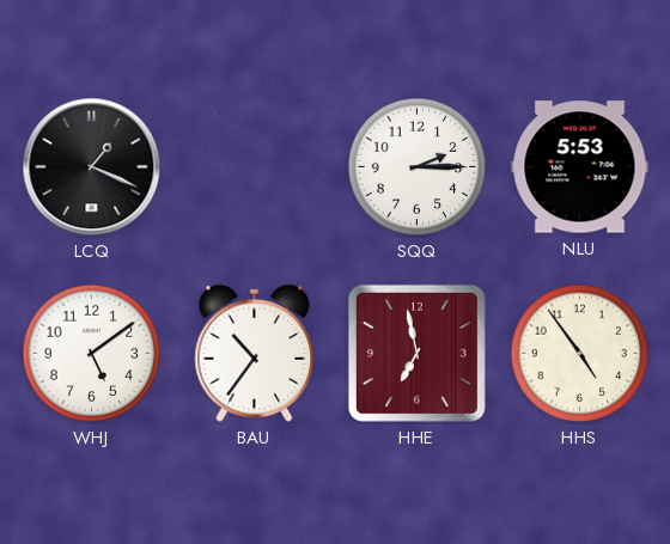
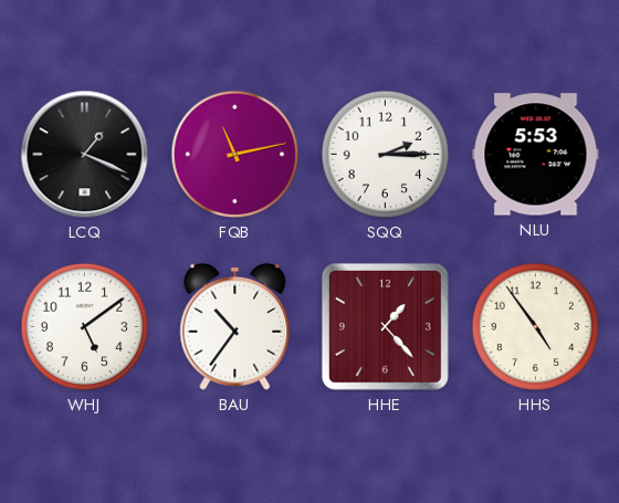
FQB: none -> 11:13 (235, 155)
HHE: 6:58 -> 1:23 (385, 326)
